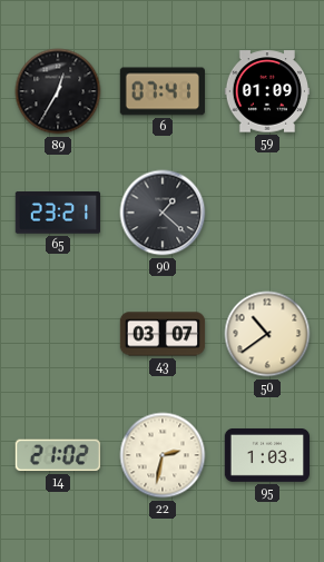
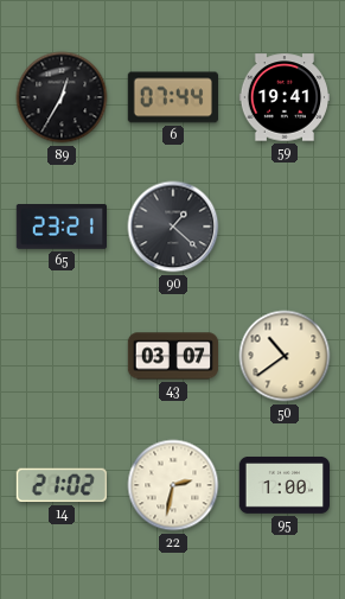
6: 07:41 -> 07:44 (172, 97)
59: 01:09 -> 19:41 (283, 97)
95: 1:03 -> 1:00 (283, 485)
